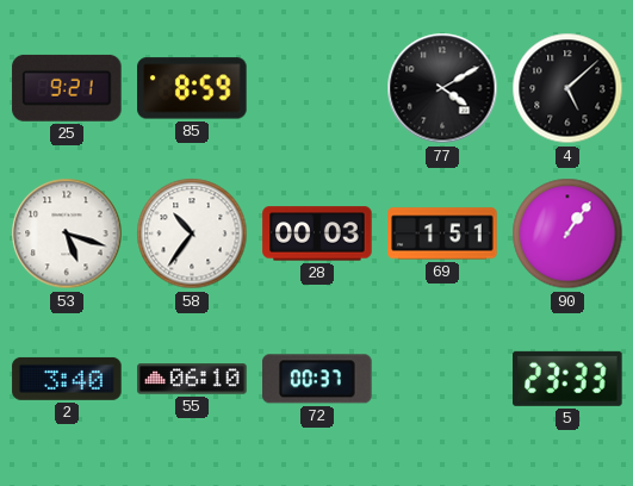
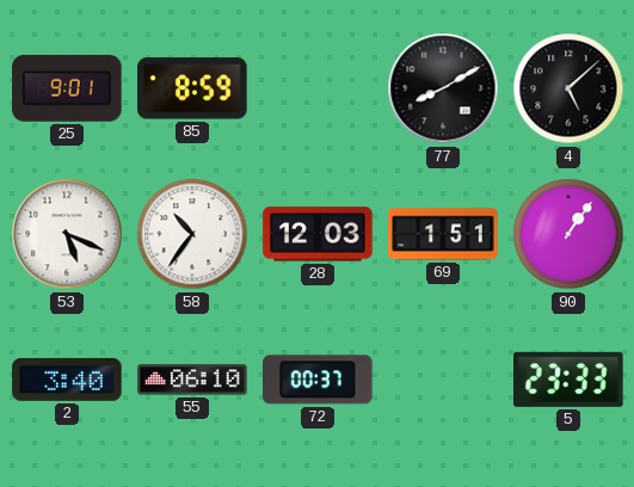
25: 9:21 -> 9:01 (67, 88)
77: 4:10 -> 8:10 (443, 88)
53: 5:18 -> 5:19 (67, 234)
28: 00:03 -> 12:03 (318, 234)
